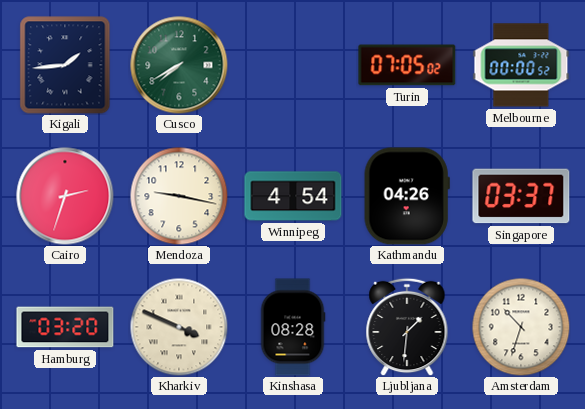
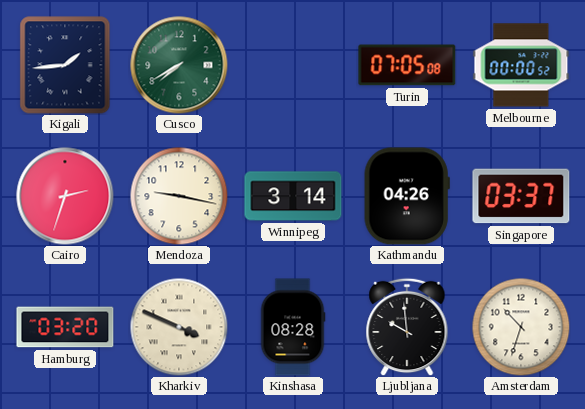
Turin: 07:05:02 -> 07:05:08 (407, 65)
Winnipeg: 4:54 -> 3:14 (293, 196)
Ljubljana: 1:31 -> 9:59 (407, 327)
